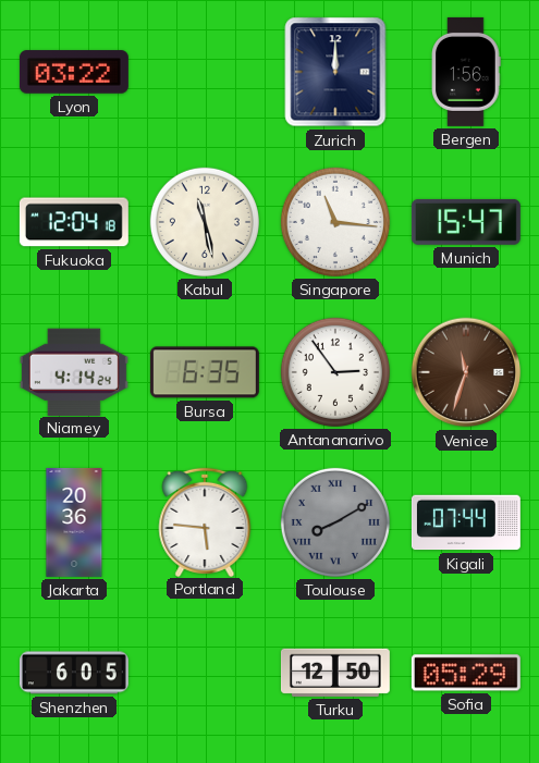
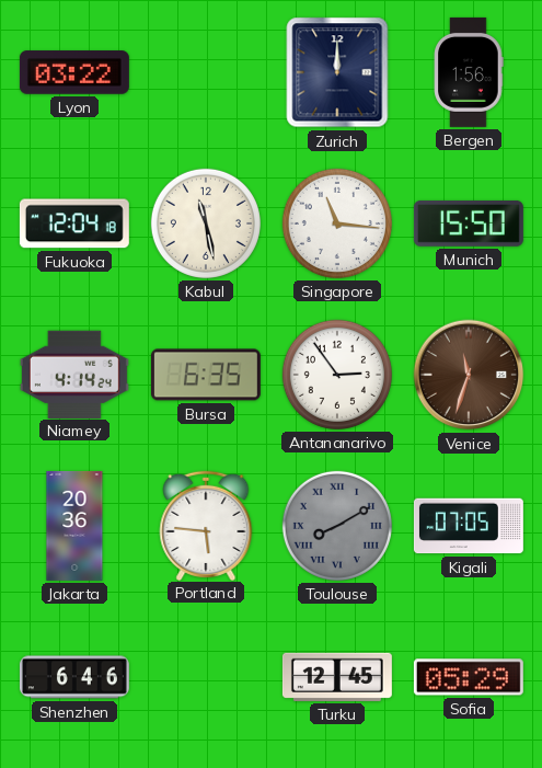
Munich: 15:47 -> 15:50 (469, 223)
Kigali: 07:44 -> 07:05 (469, 526)
Shenzhen: 6:05 -> 6:46 (74, 677)
Turku: 12:50 -> 12:45 (337, 677)
